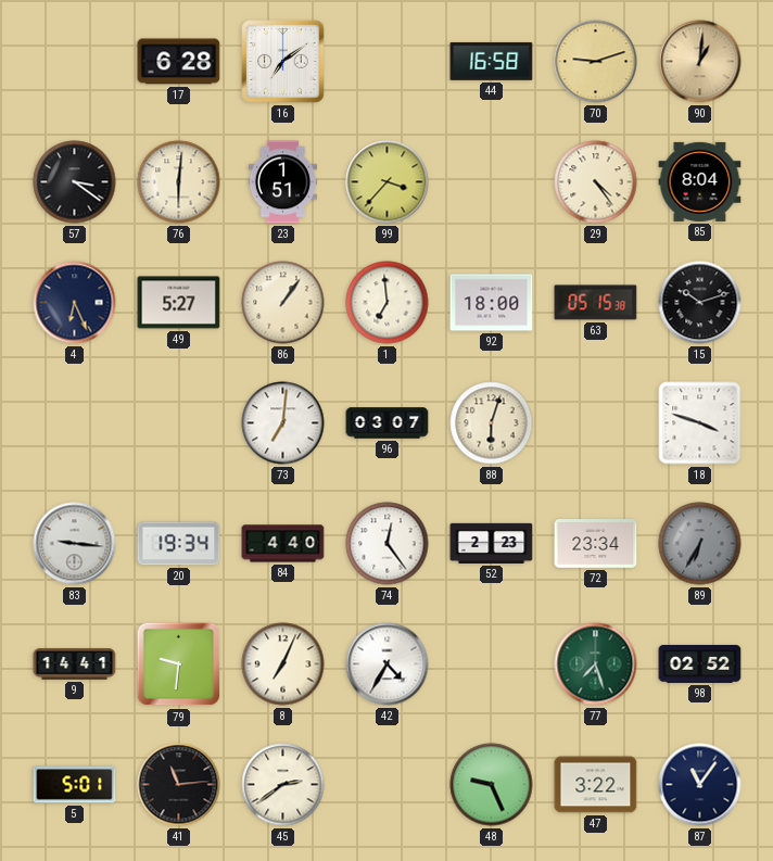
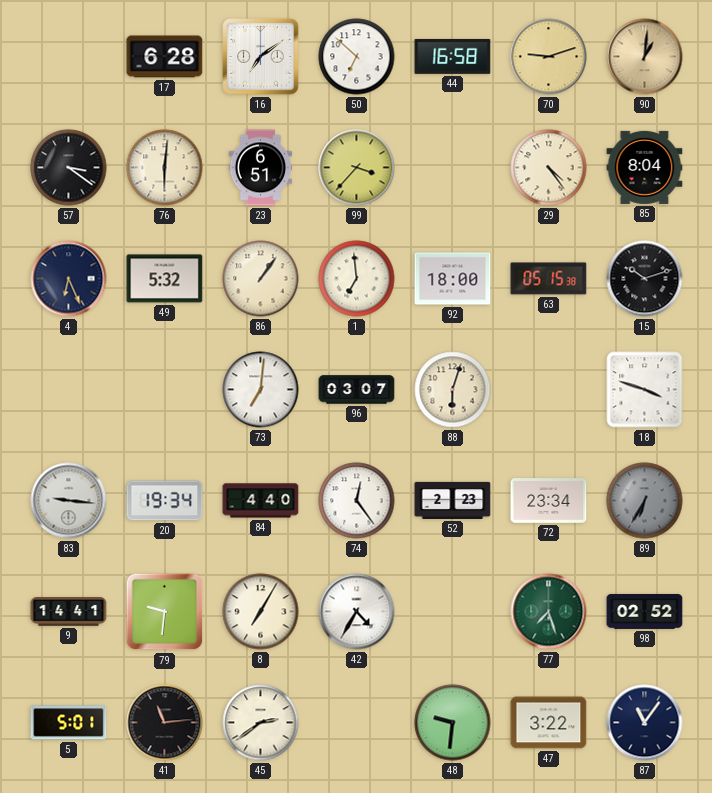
50: none -> 6:52 (357, 57)
23: 1:51 -> 6:51 (260, 168)
49: 5:27 -> 5:32 (165, 279)
8: 7:04 -> 7:05 (261, 612)
48: 9:26 -> 9:31 (453, 723)
